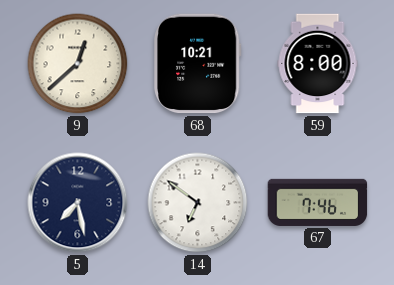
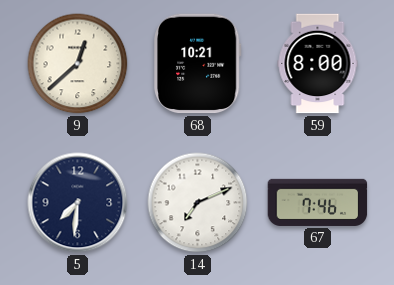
5: 7:28 -> 7:31 (78, 203)
14: 6:51 -> 7:11 (198, 203)
